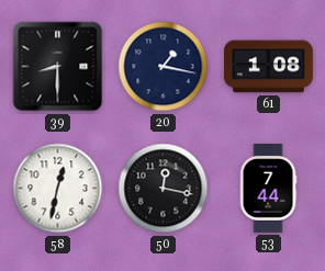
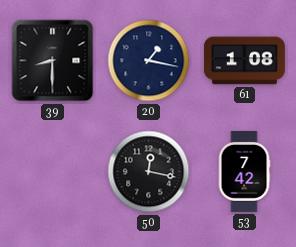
58: 12:32 -> none (58, 189)
53: 7:44 -> 7:42 (244, 171)
